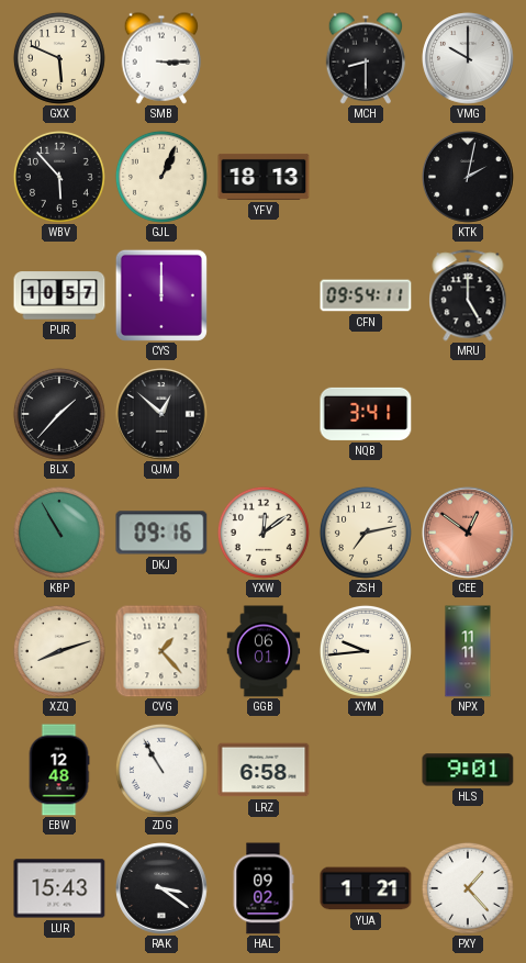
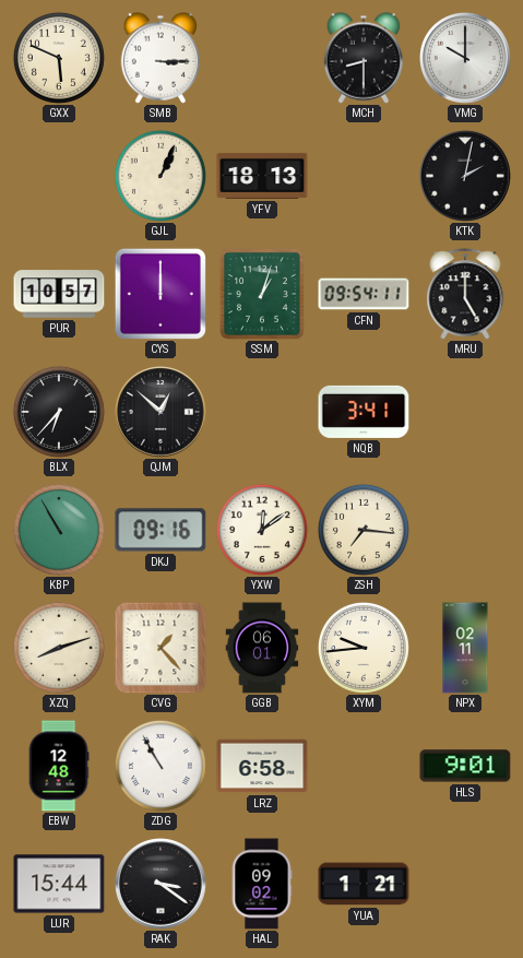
WBV: 5:53 -> none (59, 177)
SSM: none -> 1:03 (262, 294)
BLX: 1:37 -> 6:37 (59, 412)
ZSH: 7:13 -> 7:16 (364, 530)
CEE: 12:51 -> none (469, 534)
NPX: 11:11 -> 02:11 (465, 648)
LUR: 15:43 -> 15:44 (59, 884)
PXY: 1:23 -> none (468, 888)
